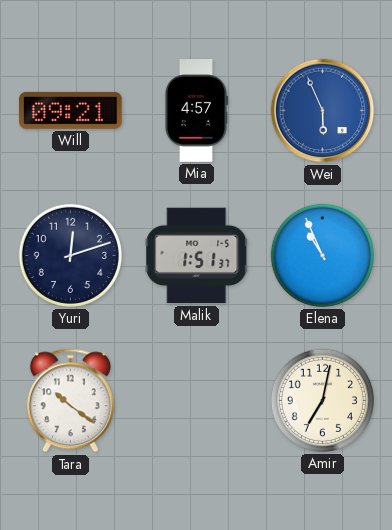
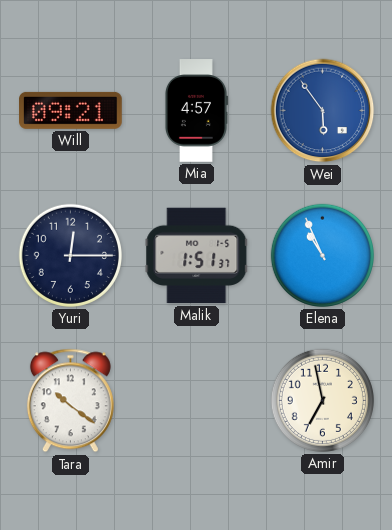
Wei: 5:56 -> 5:54 (323, 111)
Yuri: 12:12 -> 12:15 (70, 255)
Amir: 7:02 -> 6:58 (322, 400)
